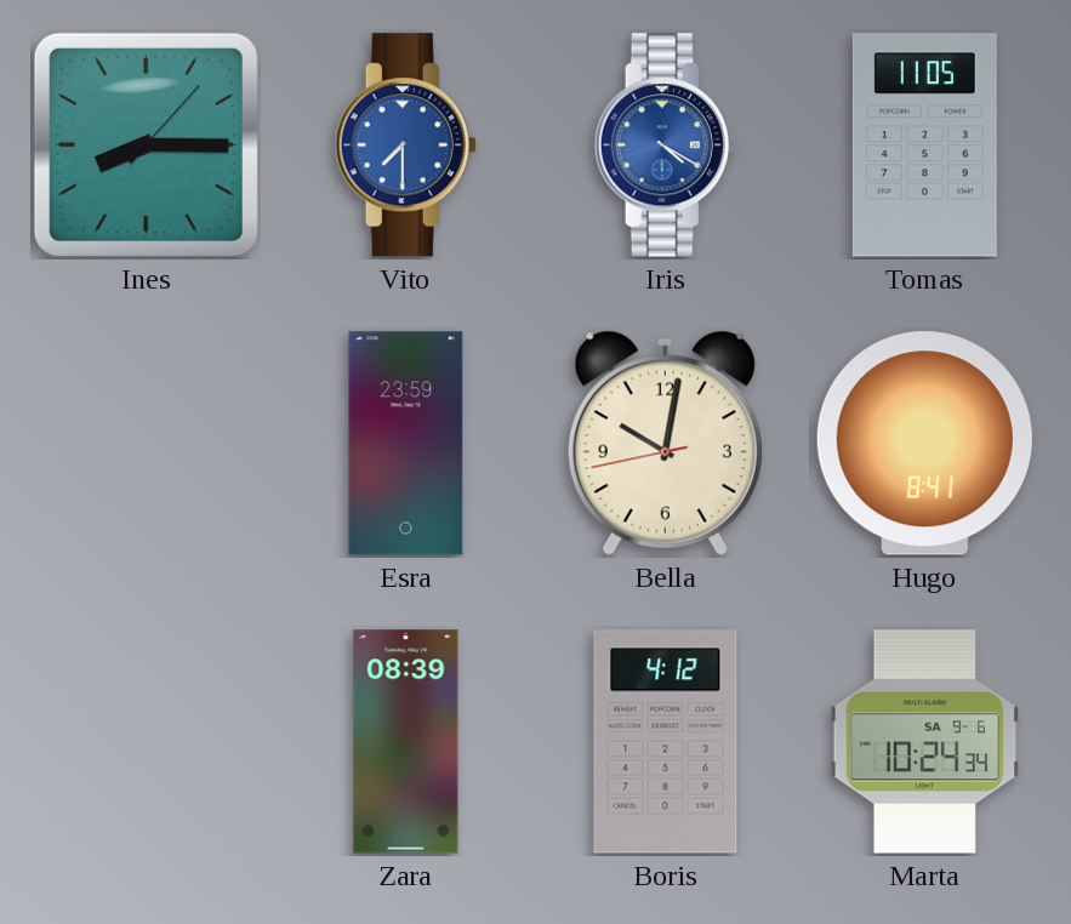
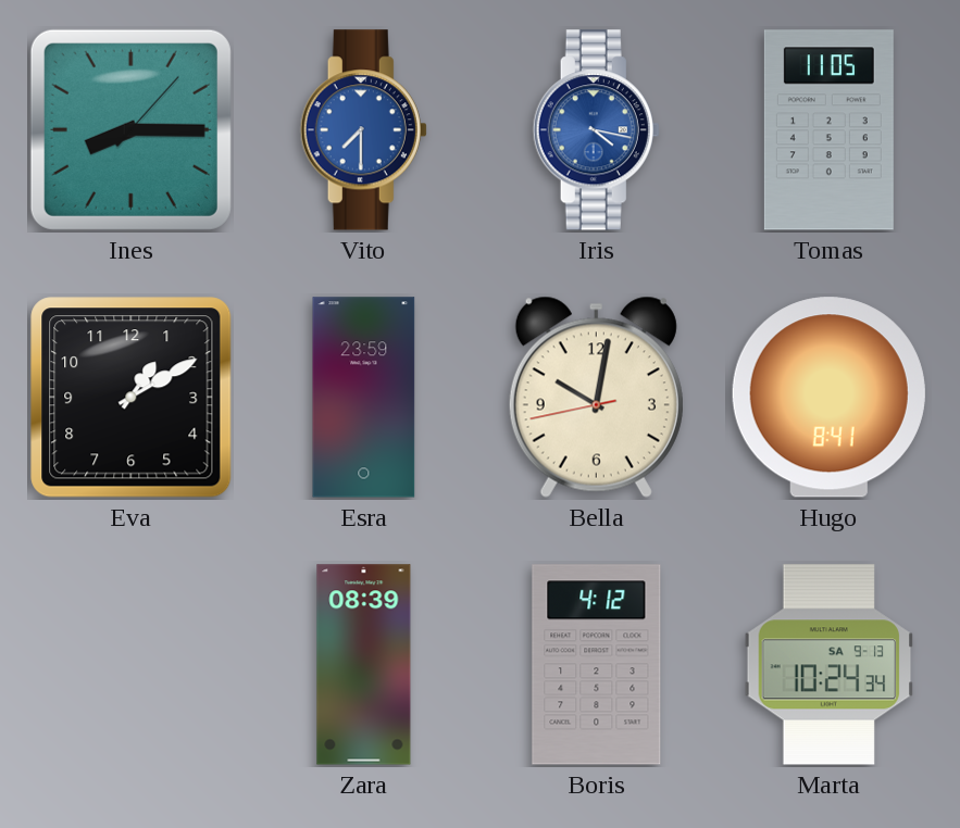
Iris: 4:20 -> 4:17 (596, 130)
Eva: none -> 1:10 (132, 398)
Marta date: SA 9-6 -> SA 9-13 (830, 665)
